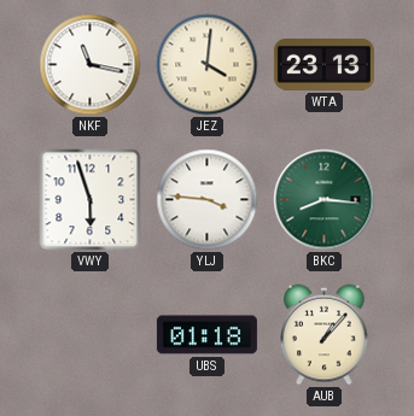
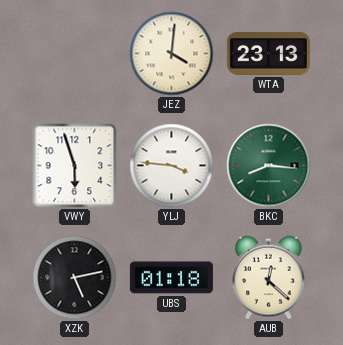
NKF: 11:17 -> none (91, 65)
XZK: none -> 5:13 (75, 278)
AUB: 1:07 -> 12:22 (269, 278)
